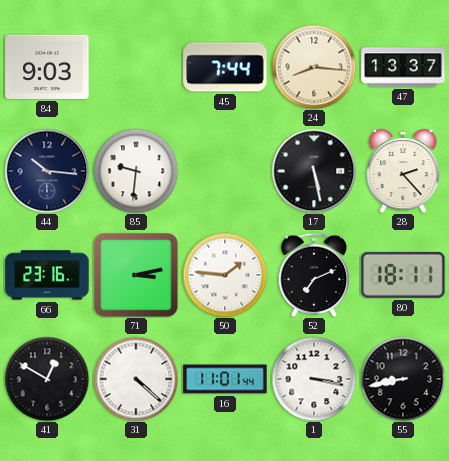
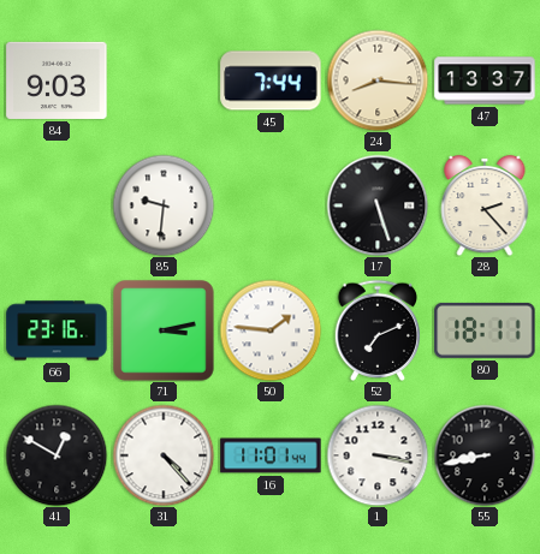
44: 10:16 -> none (47, 171)
17: 5:28 -> 5:27 (378, 205)
31: 4:22 -> 4:23 (164, 455)
